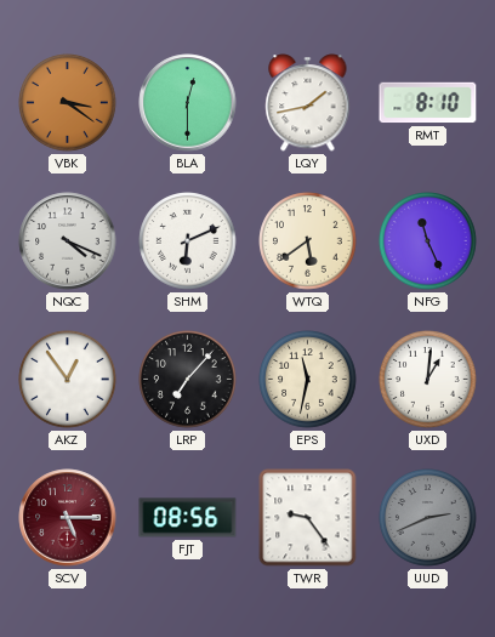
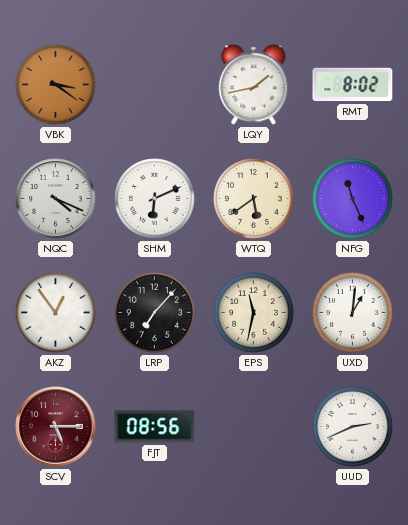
BLA: 12:30 -> none (188, 103)
RMT: 8:10 -> 8:02 (353, 85)
TWR: 9:24 -> none (308, 518)
UUD dial: grey -> white (353, 427)
